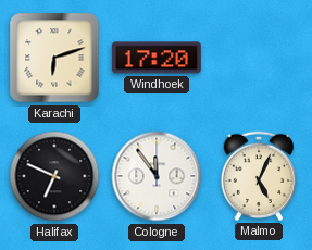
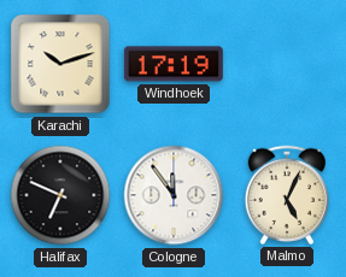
Karachi: 6:12 -> 10:12 (60, 64)
Windhoek: 17:20 -> 17:19 (174, 64)
